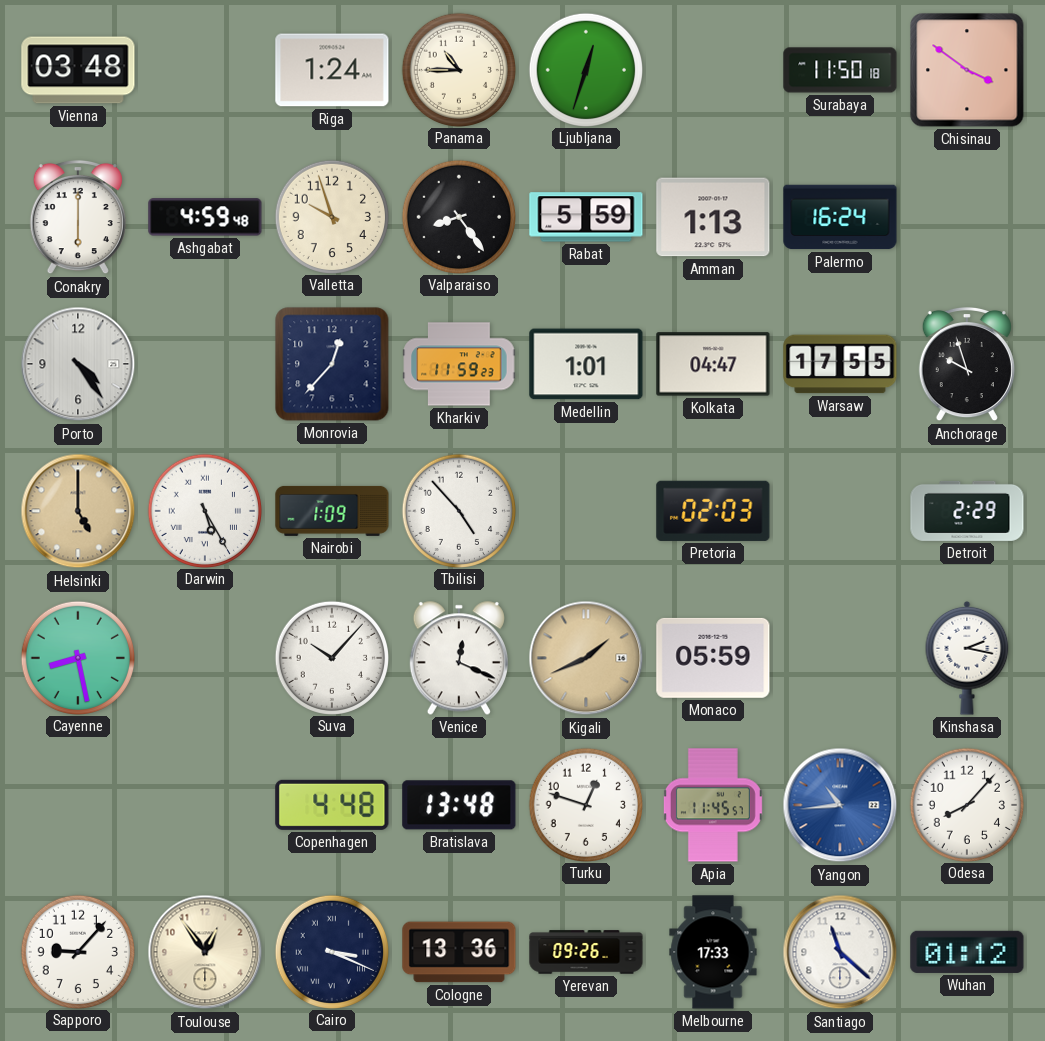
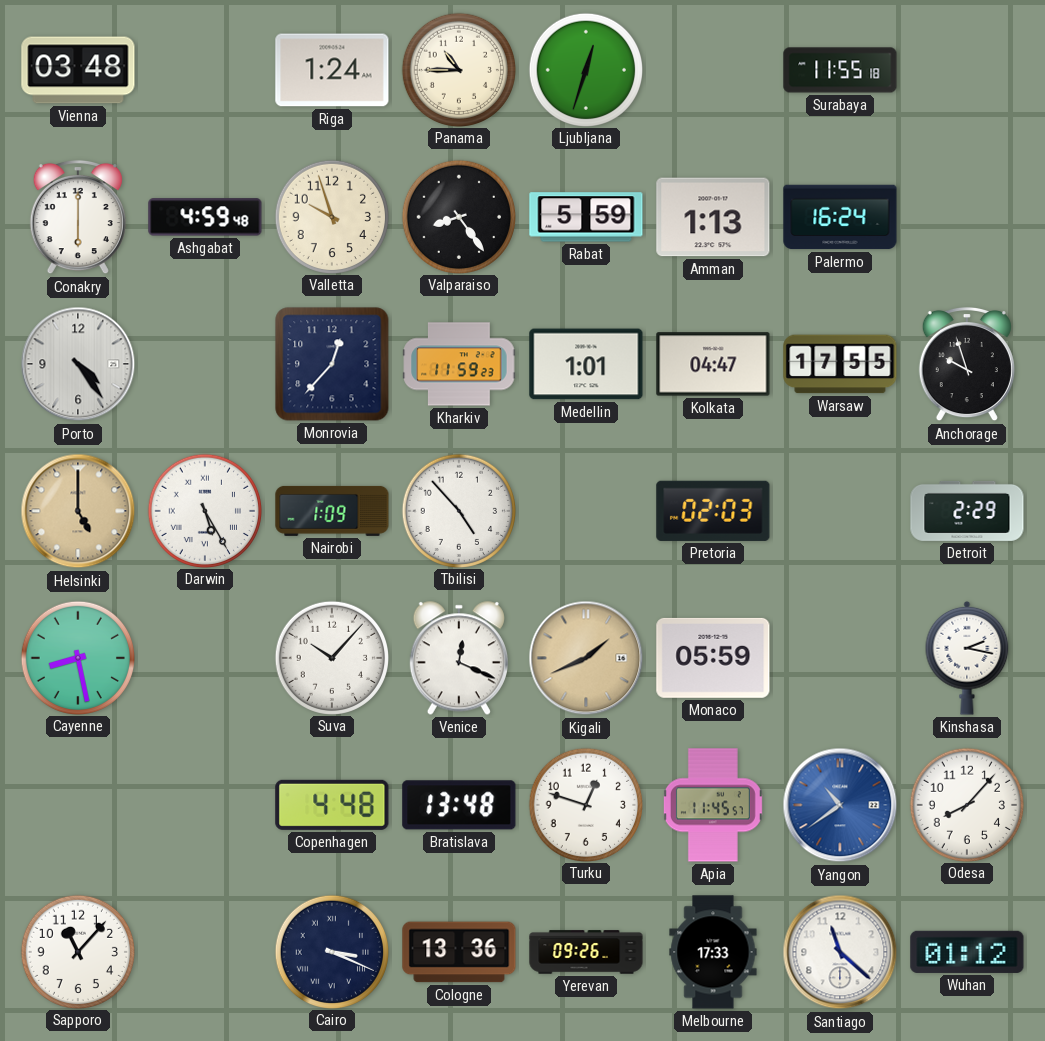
Surabaya: 11:50 -> 11:55 (840, 70)
Chisinau: 3:51 -> none (967, 70)
Yangon: 10:44 -> 10:39 (840, 805)
Sapporo: 9:07 -> 11:07 (77, 951)
Toulouse: 12:54 -> none (205, 952)
